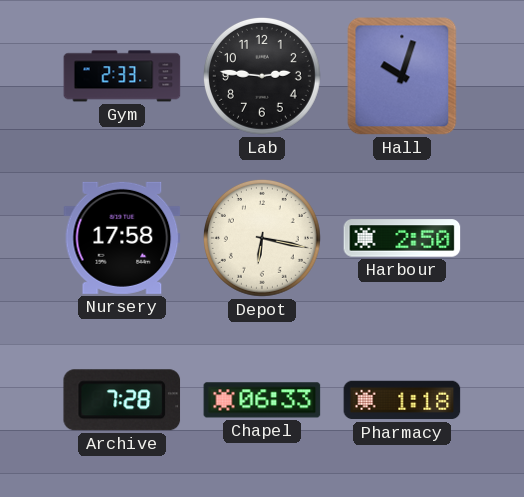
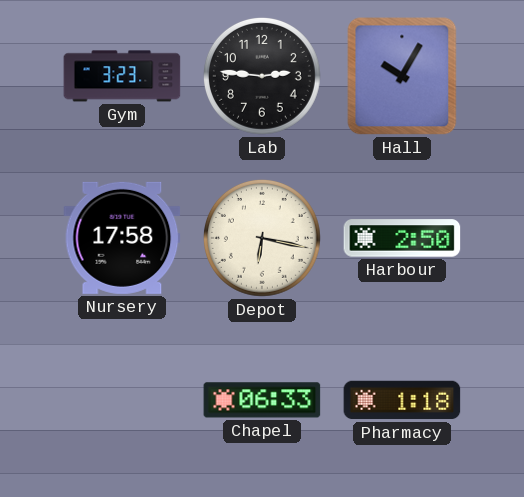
Gym: 2:33 -> 3:23 (122, 76)
Hall: 10:03 -> 10:05 (402, 76)
Archive: 7:28 -> none (122, 400)
